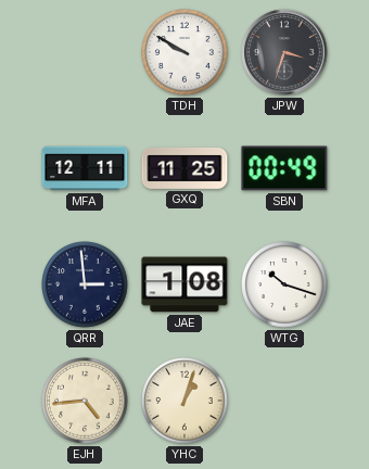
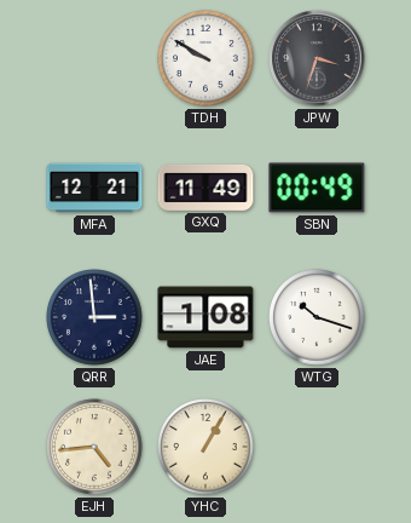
MFA: 12:11 -> 12:21 (94, 188)
GXQ: 11:25 -> 11:49 (205, 188)
YHC: 1:03 -> 1:05 (205, 447)
